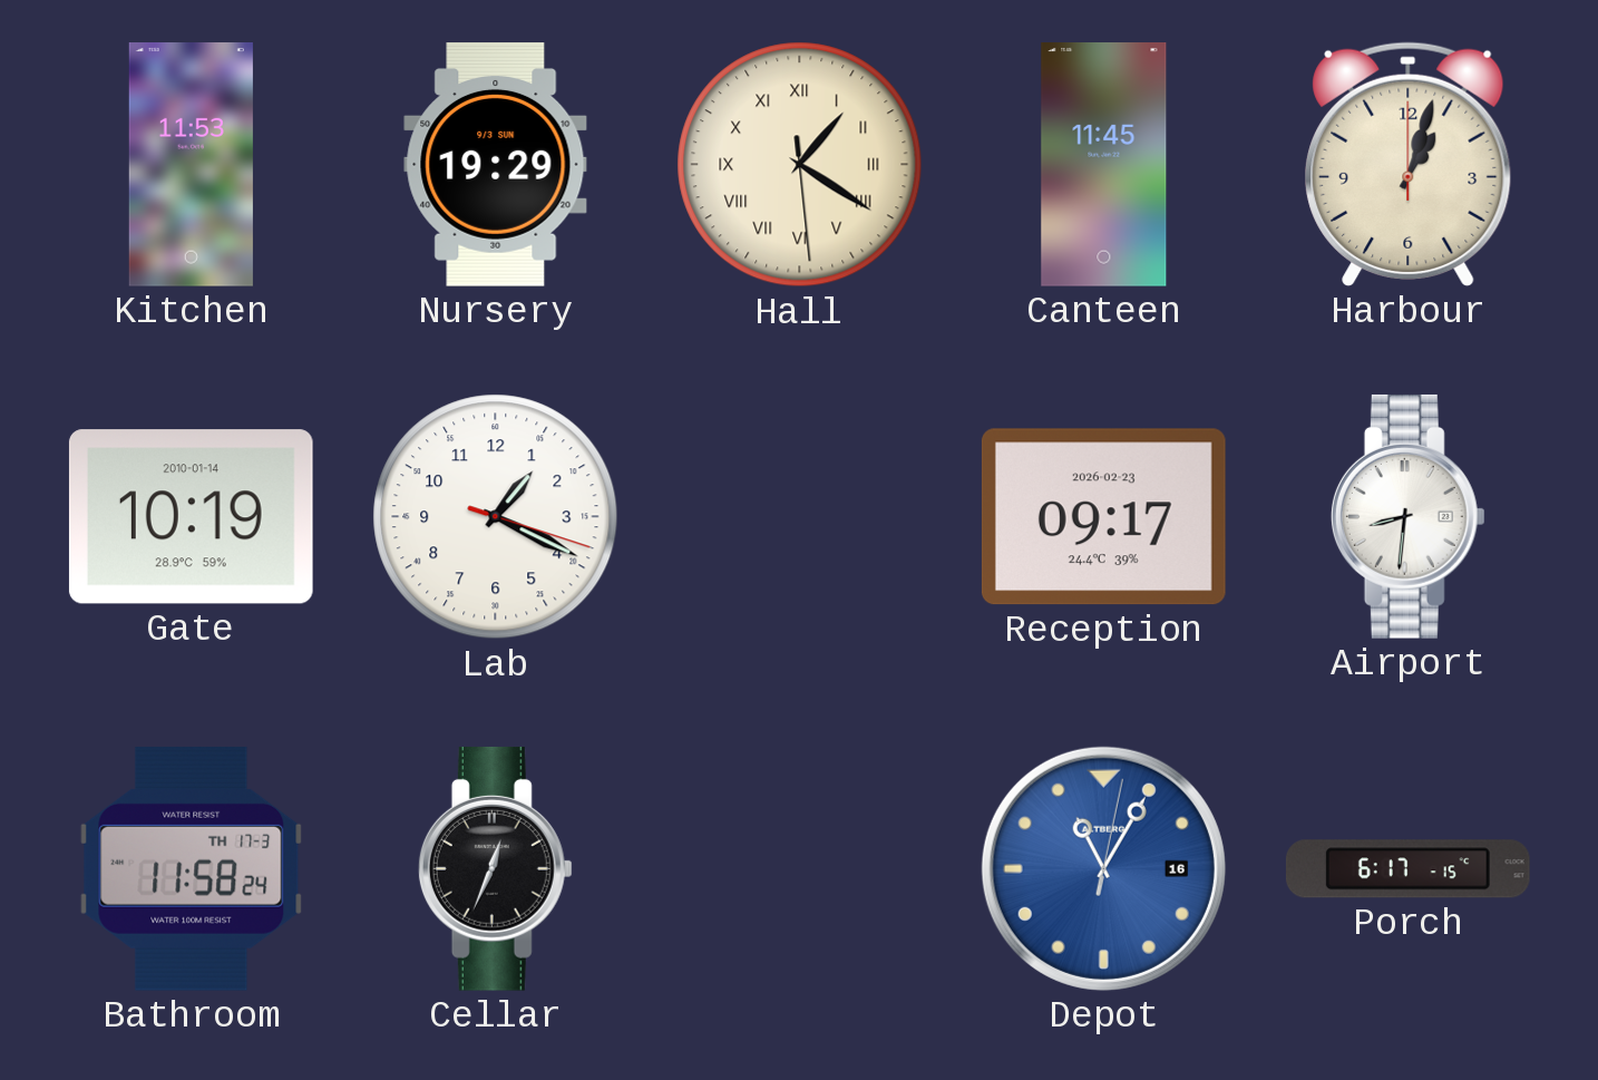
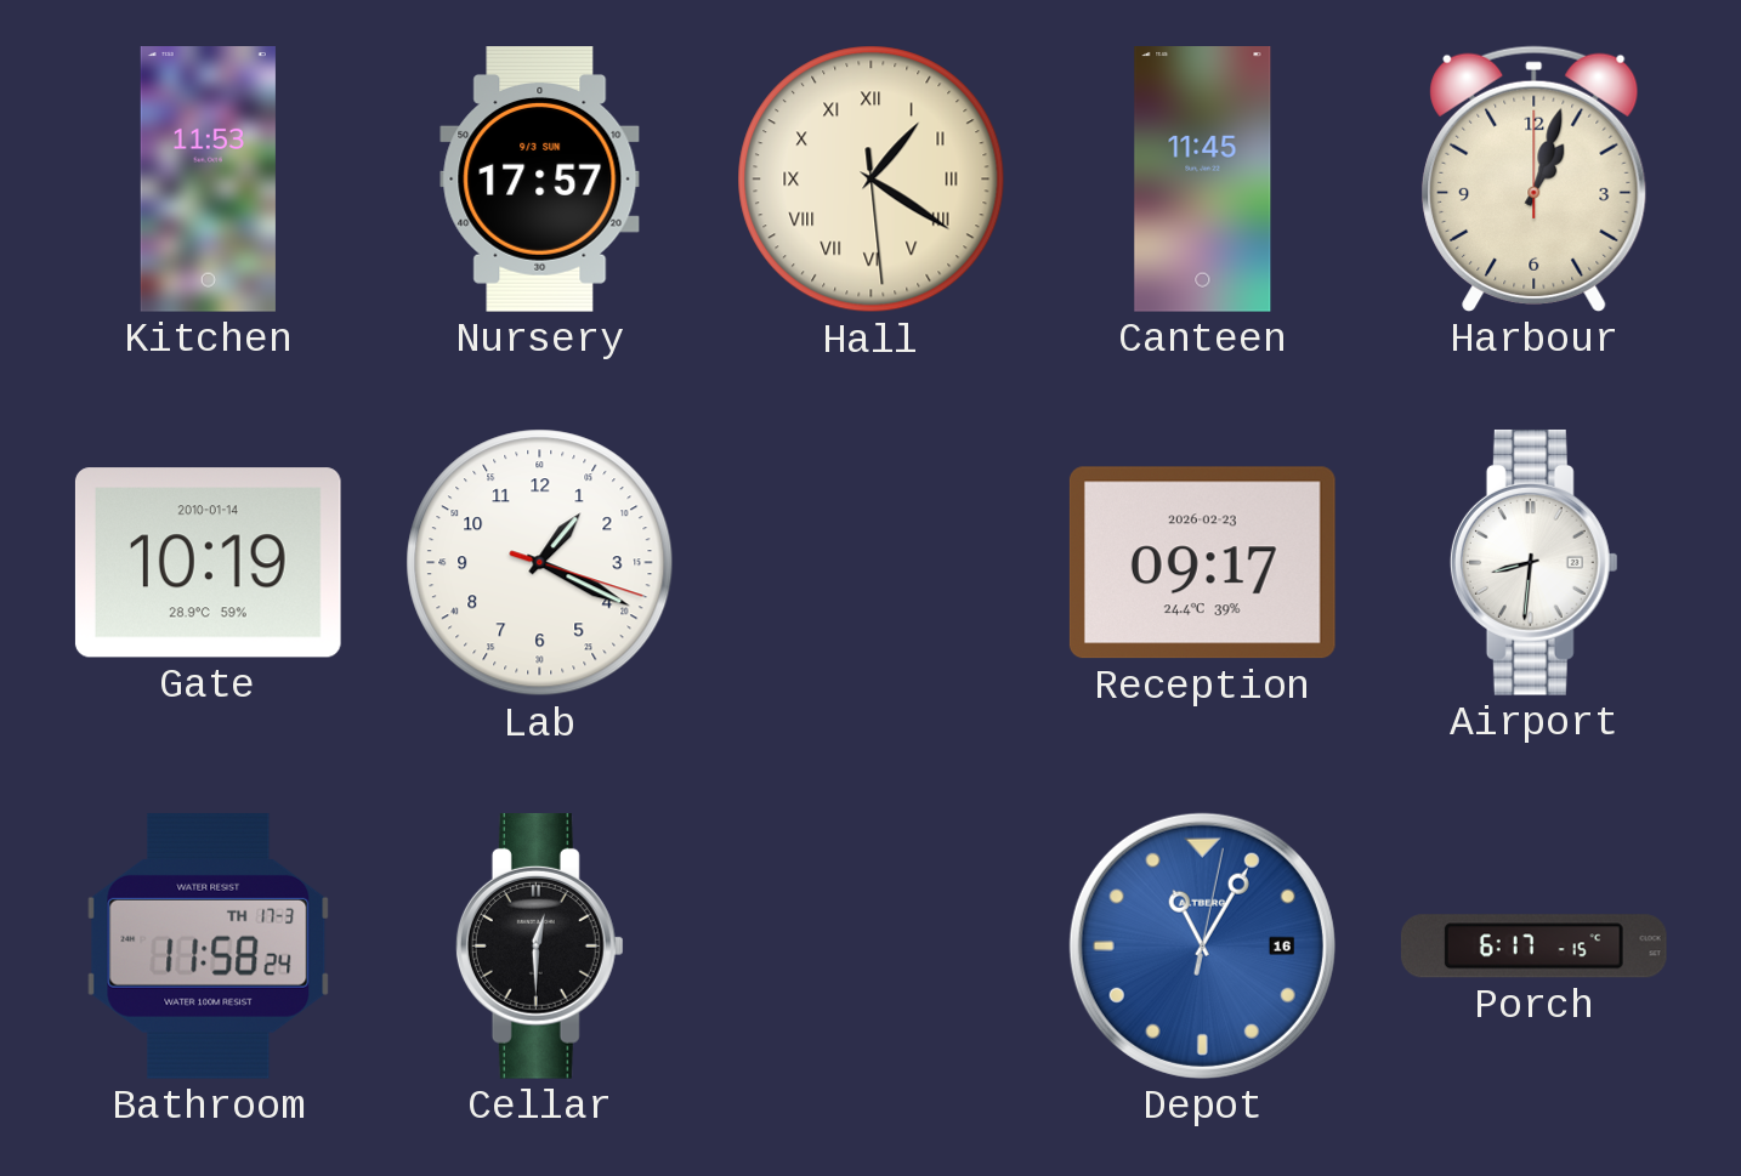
Nursery: 19:29 -> 17:57 (540, 180)
Cellar: 12:34 -> 12:30 (539, 945)
